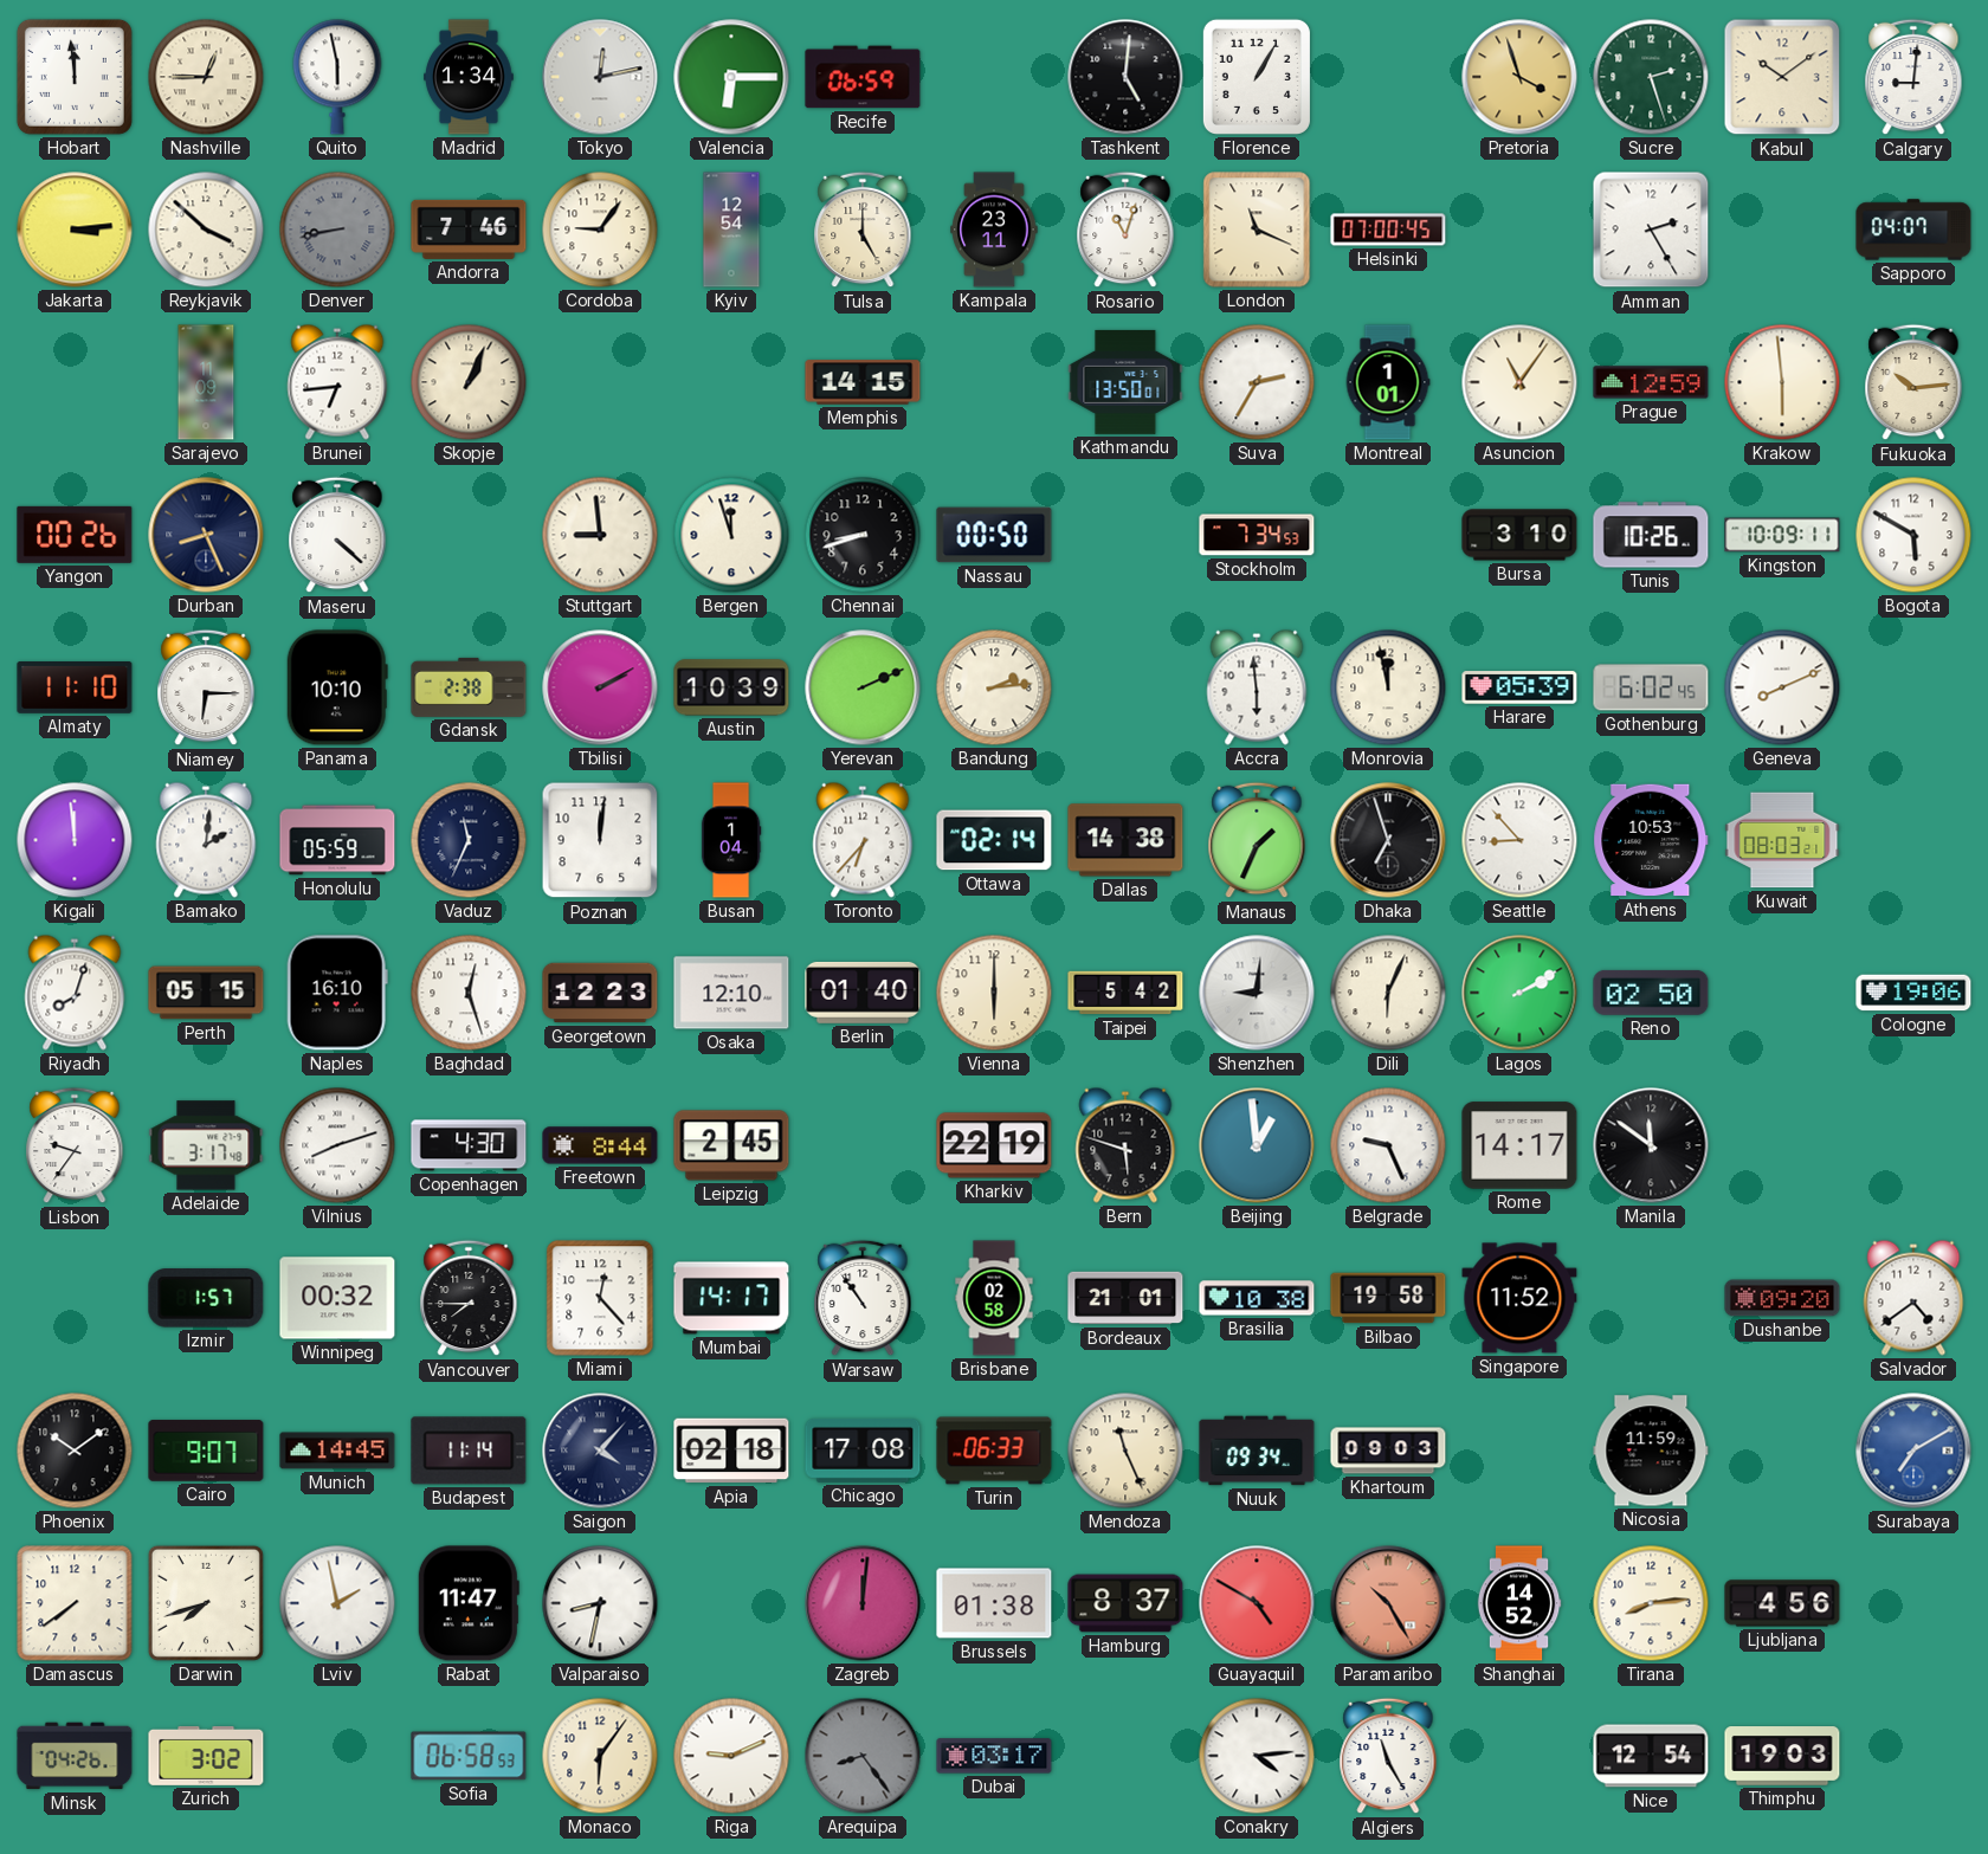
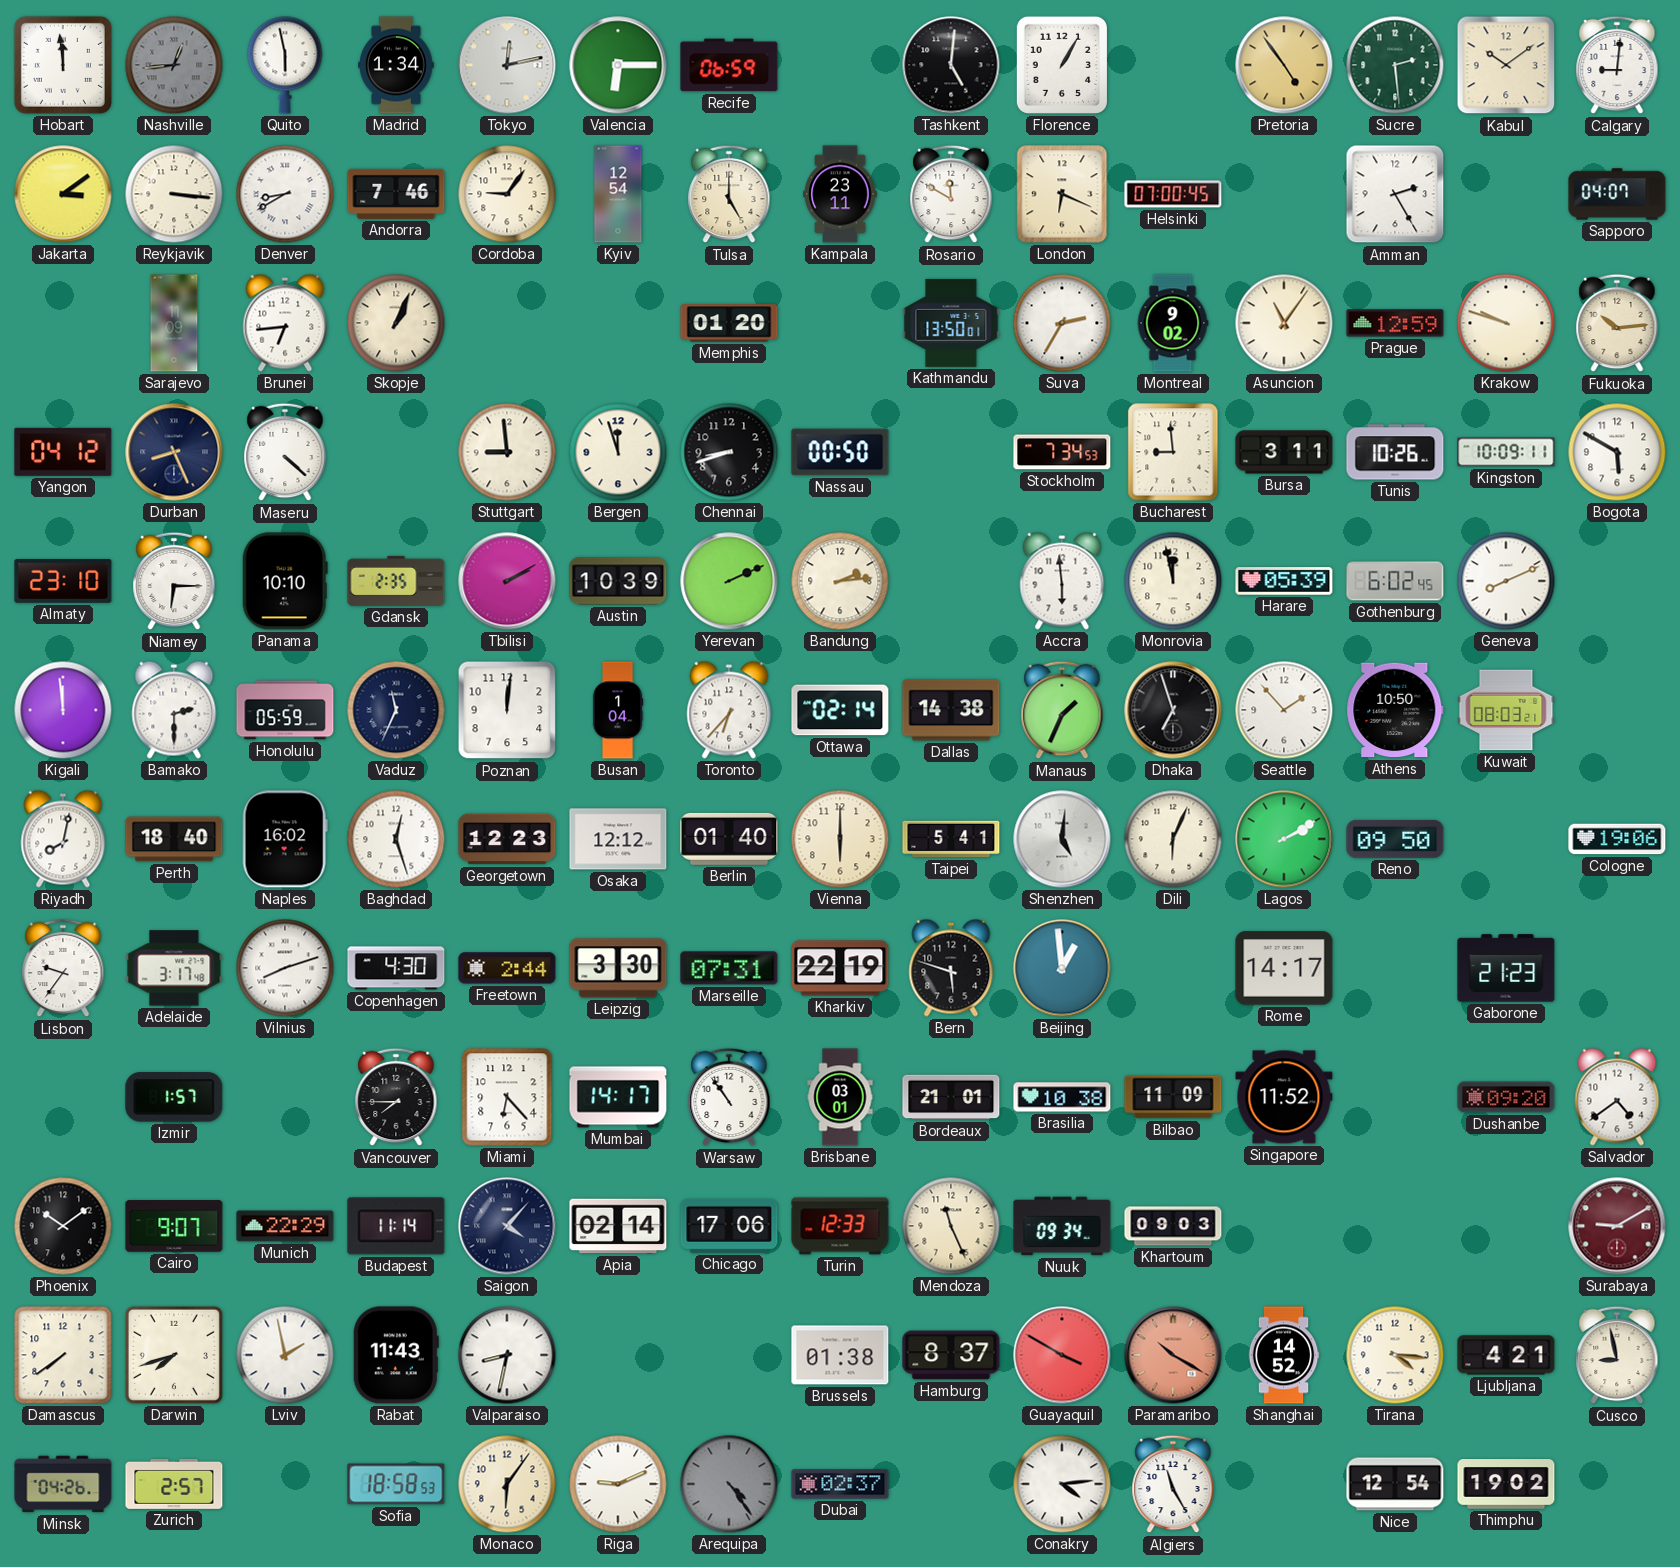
Nashville: 12:45 -> 12:44 (174, 65)
Nashville dial: cream -> grey (174, 65)
Pretoria: 3:57 -> 4:54 (1284, 65)
Sucre: 2:27 -> 2:29 (1395, 65)
Jakarta: 3:14 -> 3:09 (63, 194)
Reykjavik: 3:52 -> 3:16 (174, 194)
Denver: 8:43 -> 8:40 (285, 194)
Denver dial: grey -> white (285, 194)
Rosario: 11:03 -> 11:50 (951, 194)
London: 11:19 -> 6:19 (1062, 194)
Memphis: 14:15 -> 01:20 (729, 323)
Montreal: 1:01 -> 9:02 (1173, 323)
Krakow: 5:59 -> 9:48 (1506, 323)
Yangon: 00:26 -> 04:12 (63, 452)
Bucharest: none -> 8:59 (1173, 452)
Bursa: 3:10 -> 3:11 (1284, 452)
Almaty: 11:10 -> 23:10 (63, 582)
Gdansk: 2:38 -> 2:35 (396, 581)
Bamako: 2:01 -> 2:30 (174, 710)
Seattle: 8:53 -> 1:53 (1284, 710)
Athens: 10:53 -> 10:50 (1395, 710)
Riyadh: 8:03 -> 8:02 (63, 839)
Perth: 05:15 -> 18:40 (174, 839)
Naples: 16:10 -> 16:02 (285, 839)
Osaka: 12:10 -> 12:12 (618, 839)
Taipei: 5:42 -> 5:41 (951, 839)
Shenzhen: 9:01 -> 5:01 (1062, 839)
Reno: 02:50 -> 09:50 (1395, 839)
Freetown: 8:44 -> 2:44 (507, 968)
Leipzig: 2:45 -> 3:30 (618, 968)
Marseille: none -> 07:31 (729, 968)
Belgrade: 9:26 -> none (1388, 1145)
Manila: 11:51 -> none (1651, 1145)
Gaborone: none -> 21:23 (1506, 968)
Winnipeg: 00:32 -> none (337, 1298)
Miami: 12:23 -> 6:23 (507, 1097)
Brisbane: 02:58 -> 03:01 (840, 1097)
Bilbao: 19:58 -> 11:09 (1173, 1097)
Munich: 14:45 -> 22:29 (285, 1226)
Apia: 02:18 -> 02:14 (618, 1226)
Chicago: 17:08 -> 17:06 (729, 1226)
Turin: 06:33 -> 12:33 (840, 1226)
Nicosia: 11:59 -> none (1651, 1451)
Surabaya: 7:10 -> 9:10 (1617, 1226)
Surabaya dial: blue -> burgundy (1617, 1226)
Rabat: 11:47 -> 11:43 (396, 1355)
Zagreb: 12:01 -> none (863, 1603)
Guayaquil: 4:50 -> 3:50 (1062, 1355)
Paramaribo: 10:25 -> 10:20 (1173, 1355)
Tirana: 8:14 -> 4:16 (1395, 1355)
Ljubljana: 4:56 -> 4:21 (1506, 1355)
Cusco: none -> 8:58 (1617, 1355)
Zurich: 3:02 -> 2:57 (174, 1484)
Sofia: 06:58 -> 18:58 (396, 1484)
Arequipa: 8:24 -> 4:24 (729, 1484)
Dubai: 03:17 -> 02:37 (840, 1484)
Thimphu: 19:03 -> 19:02 (1506, 1484)
